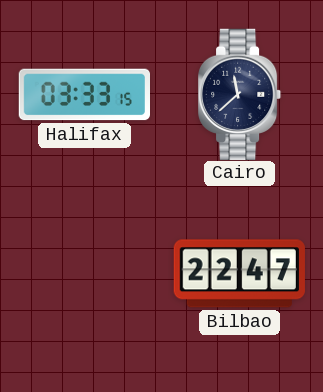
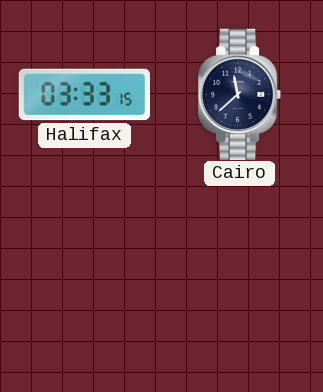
Bilbao: 22:47 -> none (239, 274)
